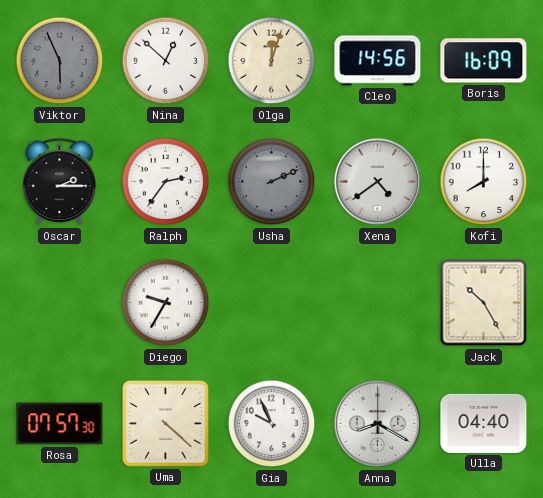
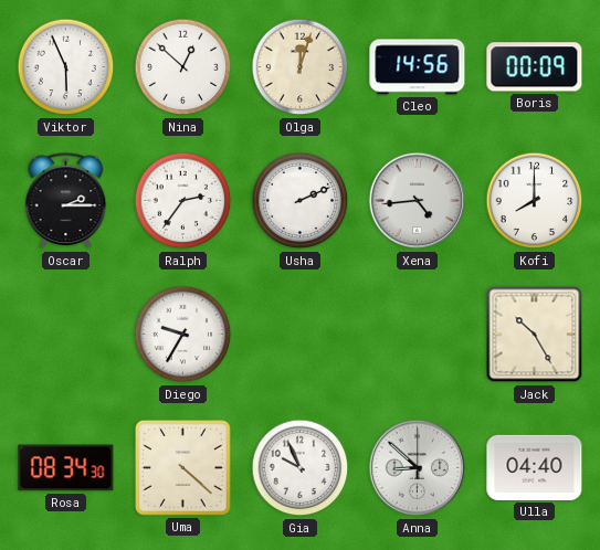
Viktor dial: grey -> white (66, 67)
Boris: 16:09 -> 00:09 (535, 67)
Usha dial: grey -> white (301, 201)
Xena: 4:39 -> 4:44 (418, 201)
Rosa: 07:57 -> 08:34 (66, 468)
Anna: 8:20 -> 8:52 (418, 468)
